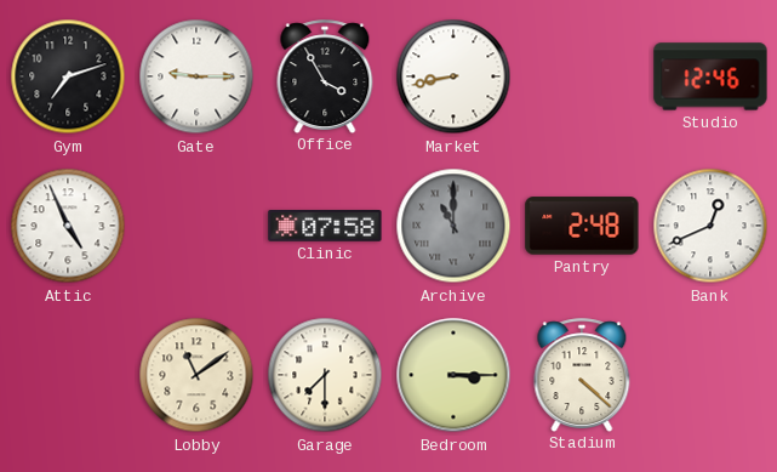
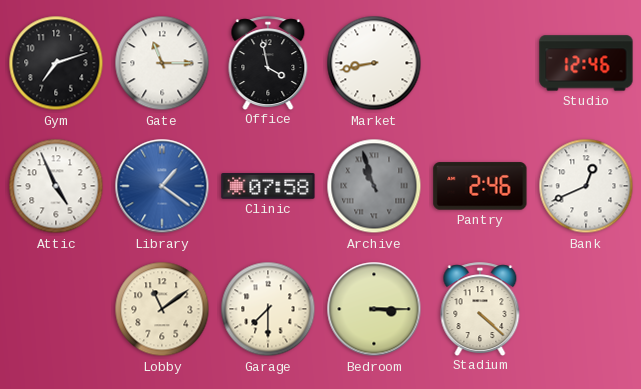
Gate: 9:15 -> 11:15 (162, 63)
Office: 3:55 -> 3:58 (268, 63)
Library: none -> 1:21 (162, 186)
Archive: 11:00 -> 10:57 (374, 186)
Pantry: 2:48 -> 2:46 (480, 186)
